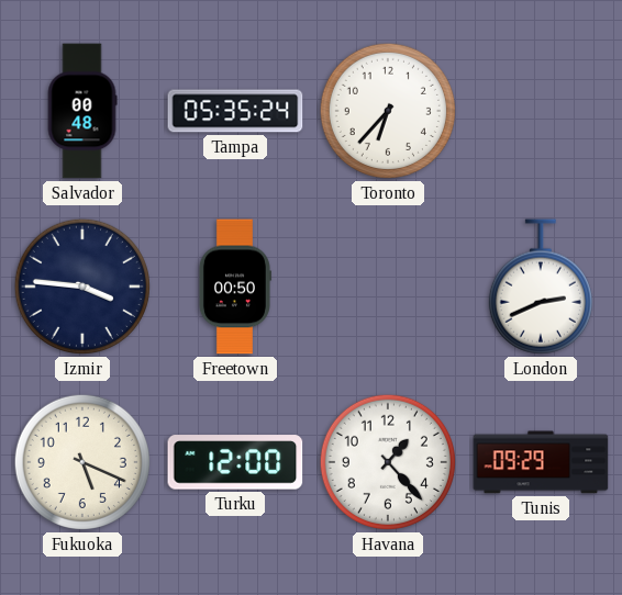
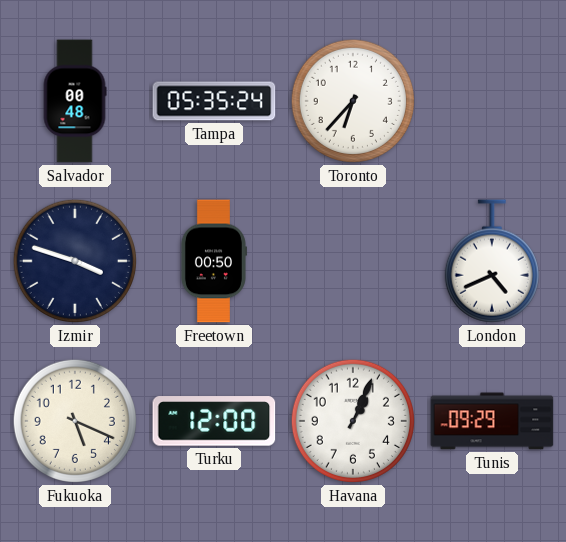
Izmir: 3:46 -> 3:48 (75, 261)
London: 2:41 -> 4:41 (492, 261)
Havana: 1:23 -> 1:04 (353, 421)
